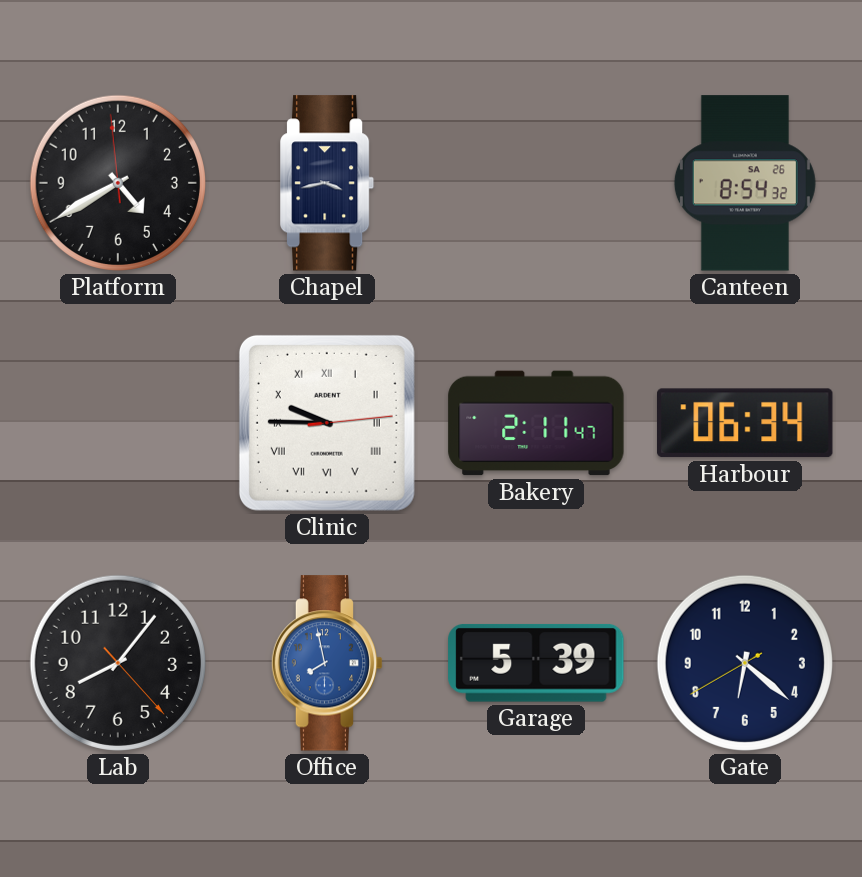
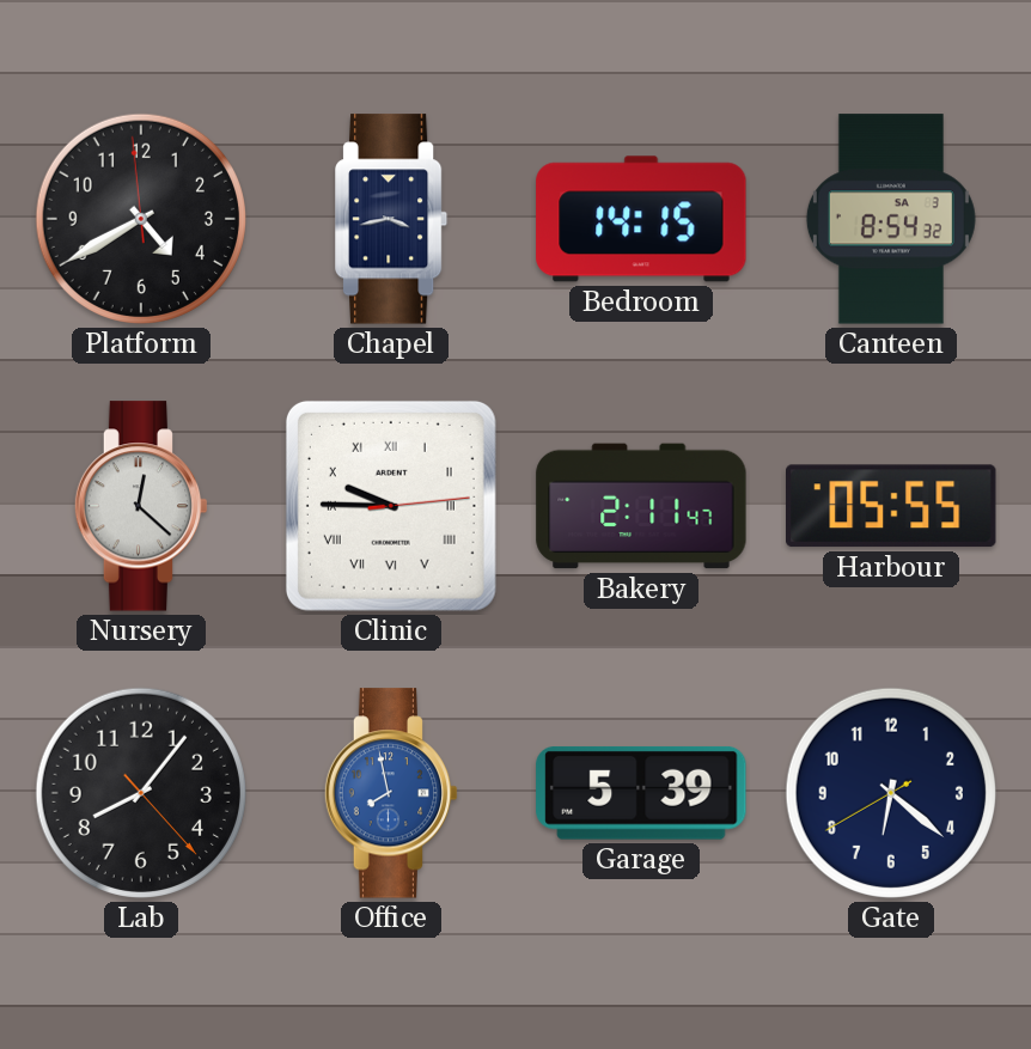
Bedroom: none -> 14:15 (641, 219)
Canteen date: SA 26 -> SA 3 (891, 219)
Nursery: none -> 12:22 (141, 506)
Harbour: 06:34 -> 05:55 (892, 506)
